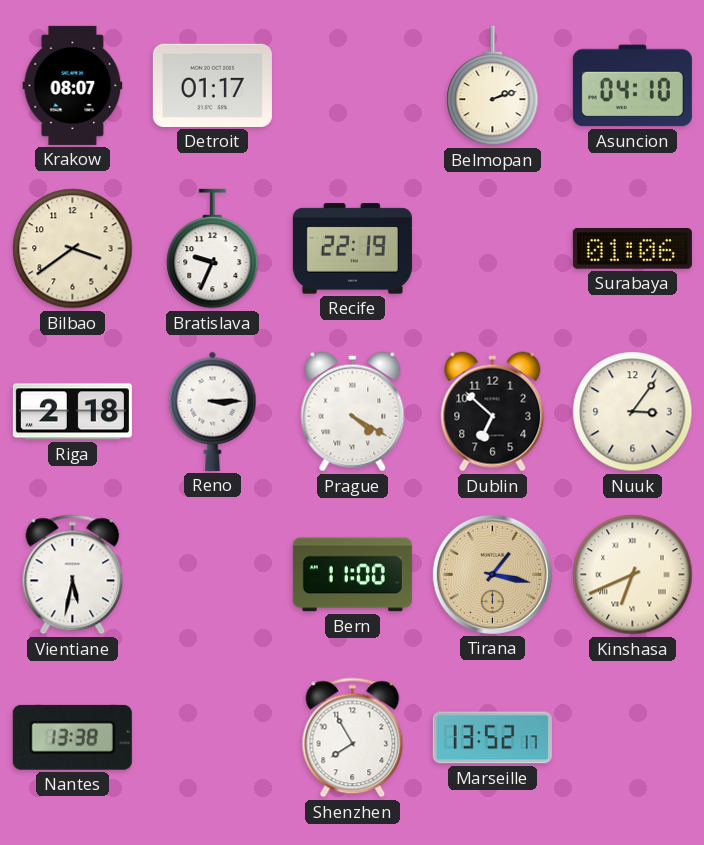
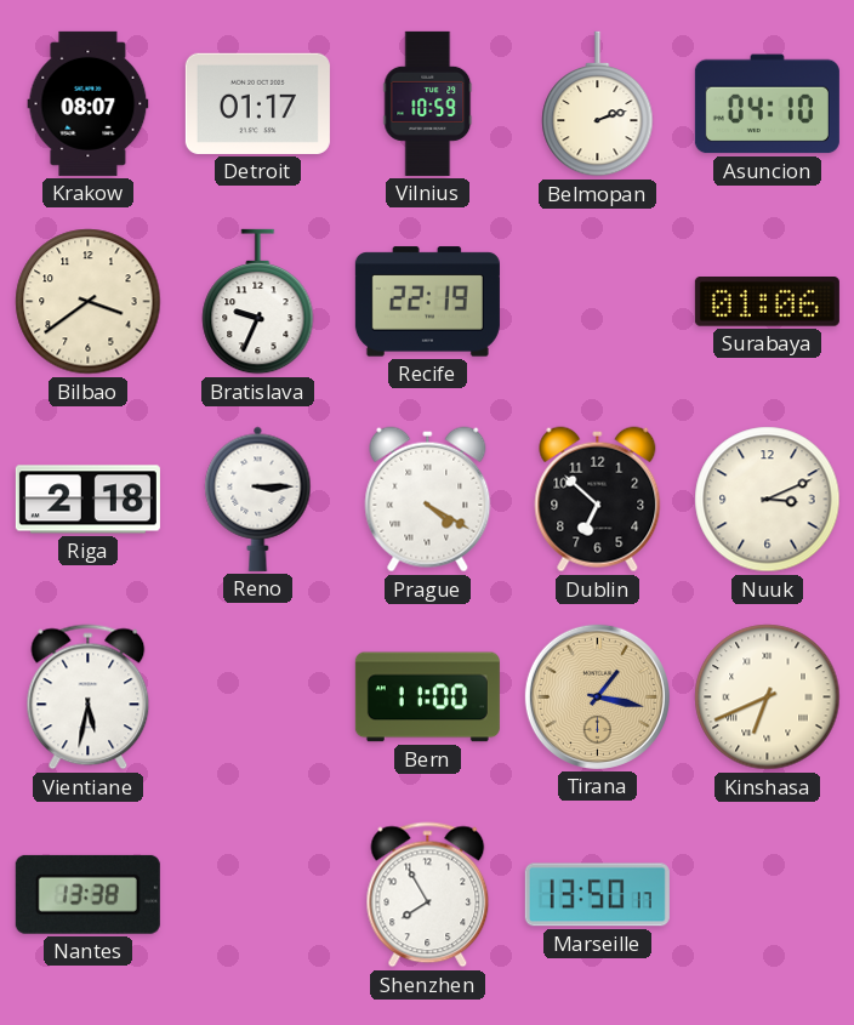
Vilnius: none -> 10:59 (428, 103)
Nuuk: 3:06 -> 3:11 (768, 500)
Marseille: 13:52 -> 13:50 (597, 895)
